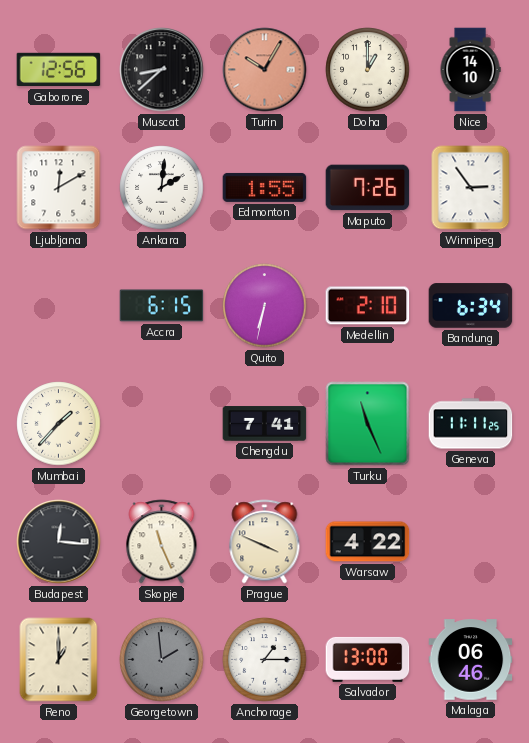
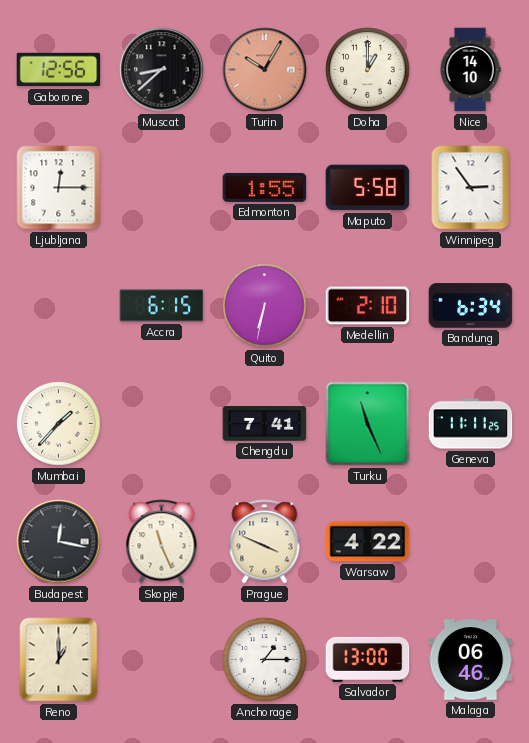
Ljubljana: 12:10 -> 12:15 (59, 188)
Ankara: 2:01 -> none (162, 188)
Maputo: 7:26 -> 5:58 (368, 188)
Budapest: 12:16 -> 12:17 (59, 542)
Georgetown: 1:59 -> none (162, 660)
